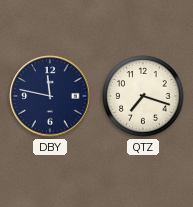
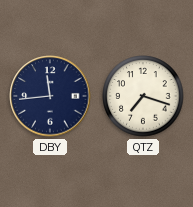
DBY: 11:47 -> 11:44 (50, 96)
